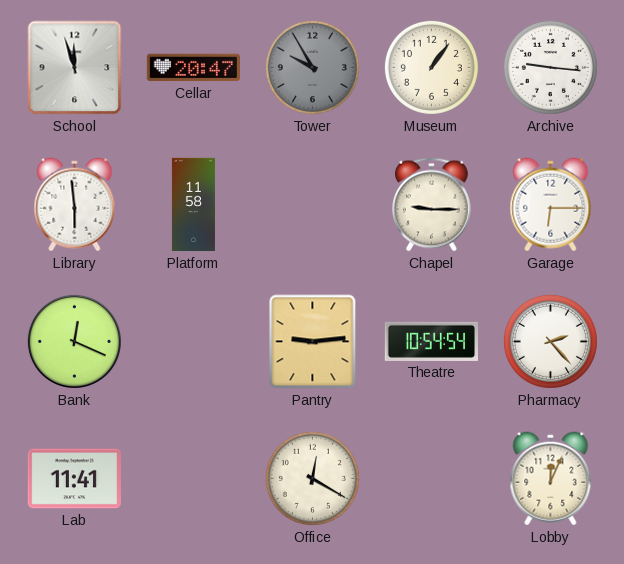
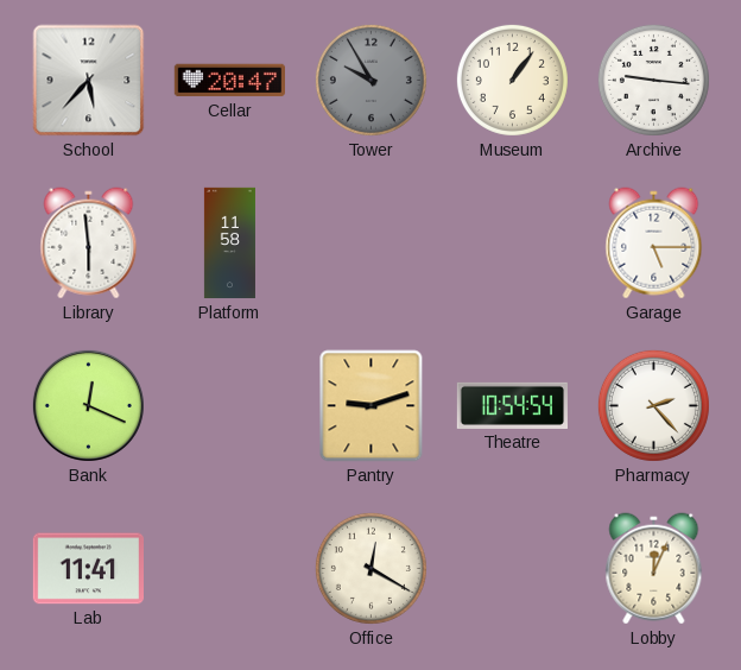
School: 11:57 -> 5:37 (89, 81)
Chapel: 9:15 -> none (432, 205)
Garage: 6:15 -> 5:15 (654, 244)
Pantry: 9:14 -> 9:12 (372, 406)
